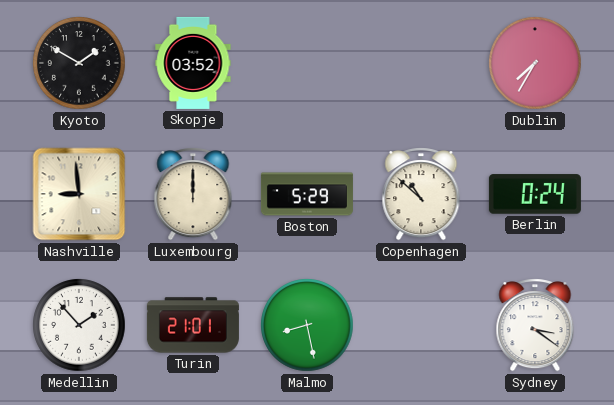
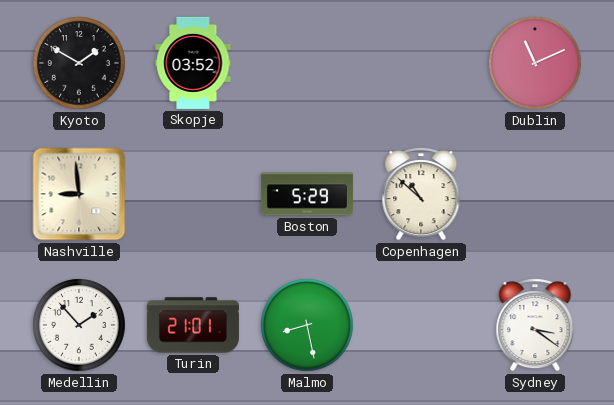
Dublin: 7:35 -> 11:11 (535, 63)
Luxembourg: 12:00 -> none (193, 194)
Berlin: 0:24 -> none (535, 194)
